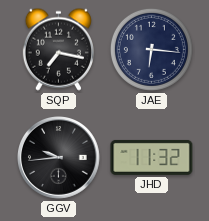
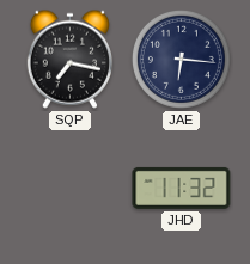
GGV: 9:44 -> none (59, 158)
